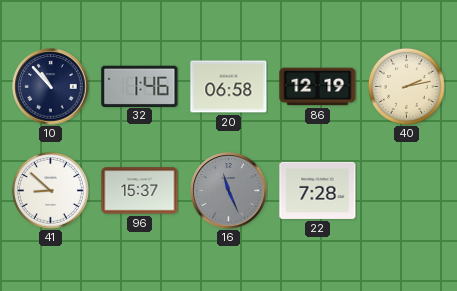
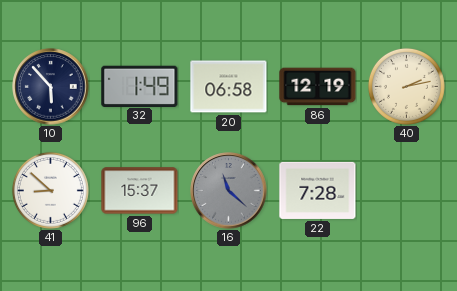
10: 10:53 -> 5:53 (51, 87)
32: 1:46 -> 1:49 (140, 86)
16: 11:26 -> 11:22 (229, 191)
